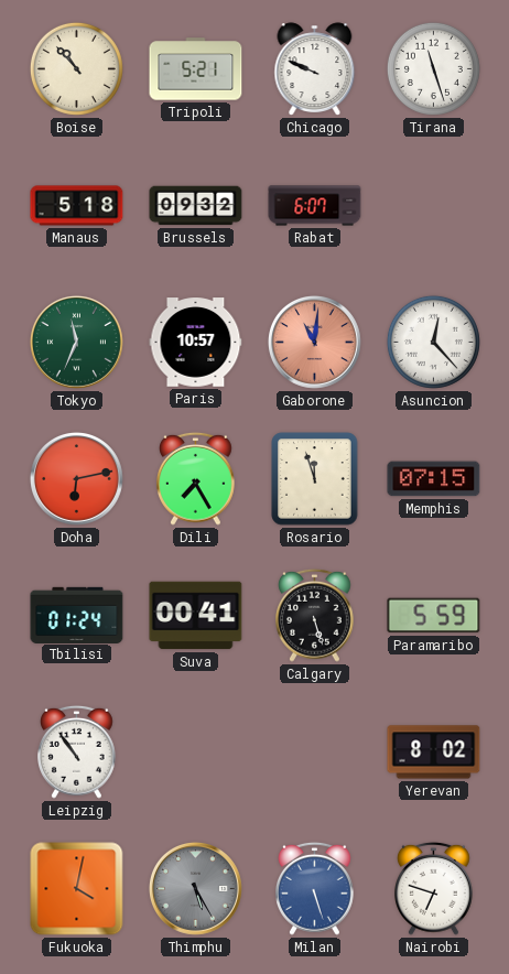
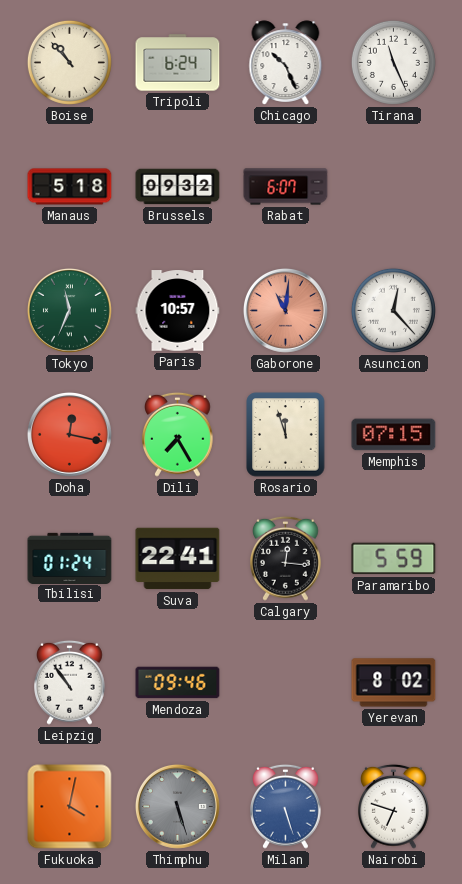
Tripoli: 5:21 -> 6:24 (178, 63)
Chicago: 9:49 -> 10:26 (286, 63)
Tirana: 11:27 -> 11:26 (393, 62)
Doha: 6:13 -> 12:17 (69, 434)
Suva: 00:41 -> 22:41 (178, 559)
Calgary: 5:27 -> 12:16 (286, 558)
Mendoza: none -> 09:46 (178, 683)
Thimphu: 5:25 -> 5:27 (177, 806)
